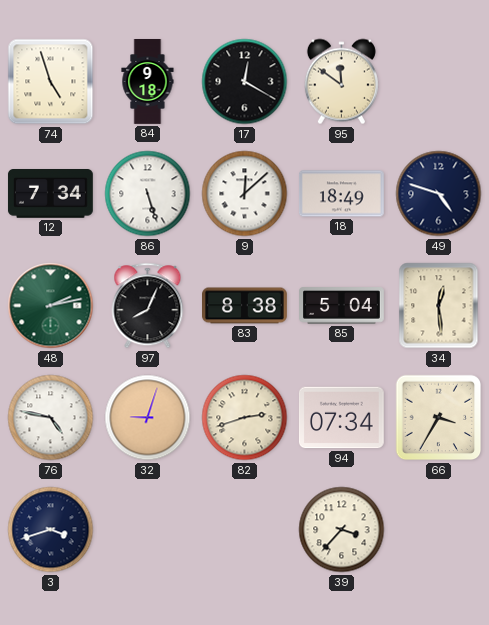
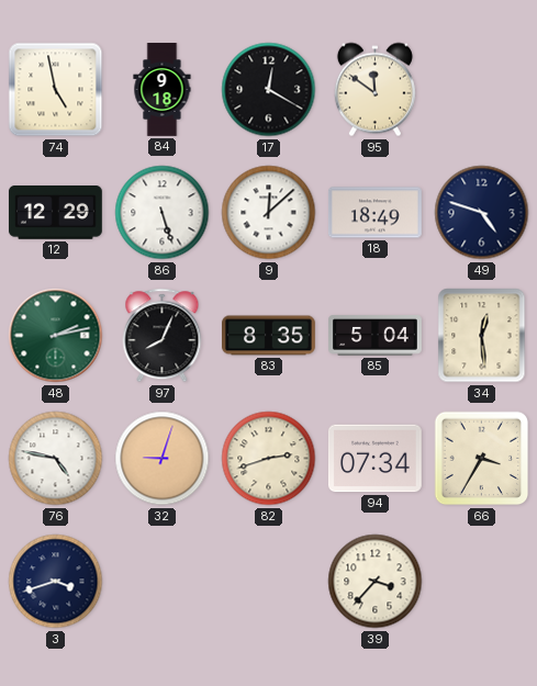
74: 4:57 -> 4:58 (56, 90)
12: 7:34 -> 12:29 (55, 213)
83: 8:38 -> 8:35 (269, 336)
